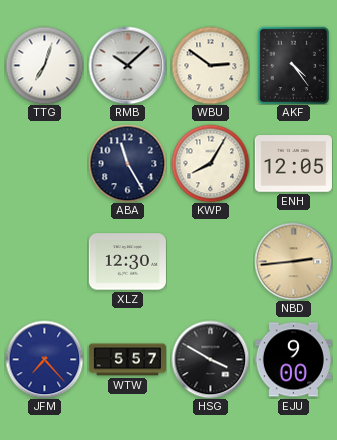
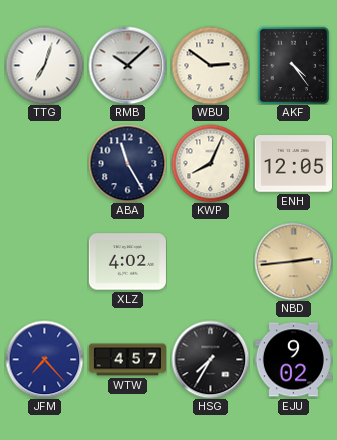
KWP: 8:05 -> 8:04 (210, 163)
XLZ: 12:30 -> 4:02 (127, 262)
WTW: 5:57 -> 4:57 (127, 360)
HSG: 3:50 -> 7:35 (210, 359)
EJU: 9:00 -> 9:02 (293, 360)
